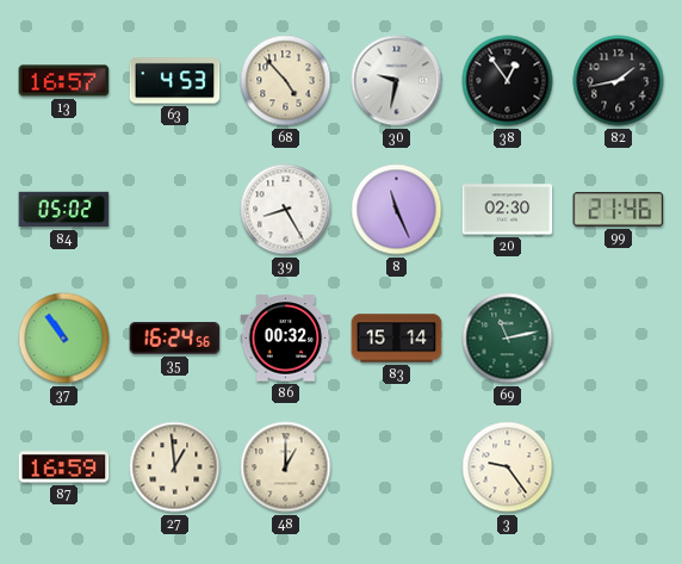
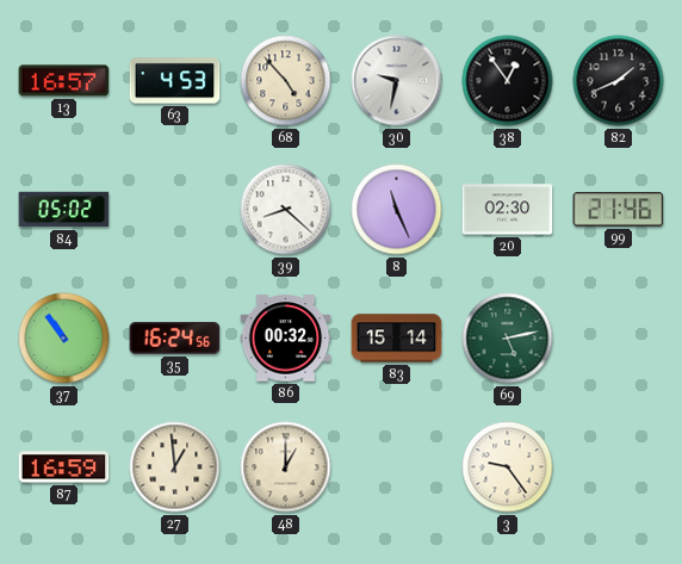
82: 1:43 -> 1:41 (619, 81)
39: 8:25 -> 8:22 (286, 210)
69: 11:13 -> 5:13 (508, 339)
